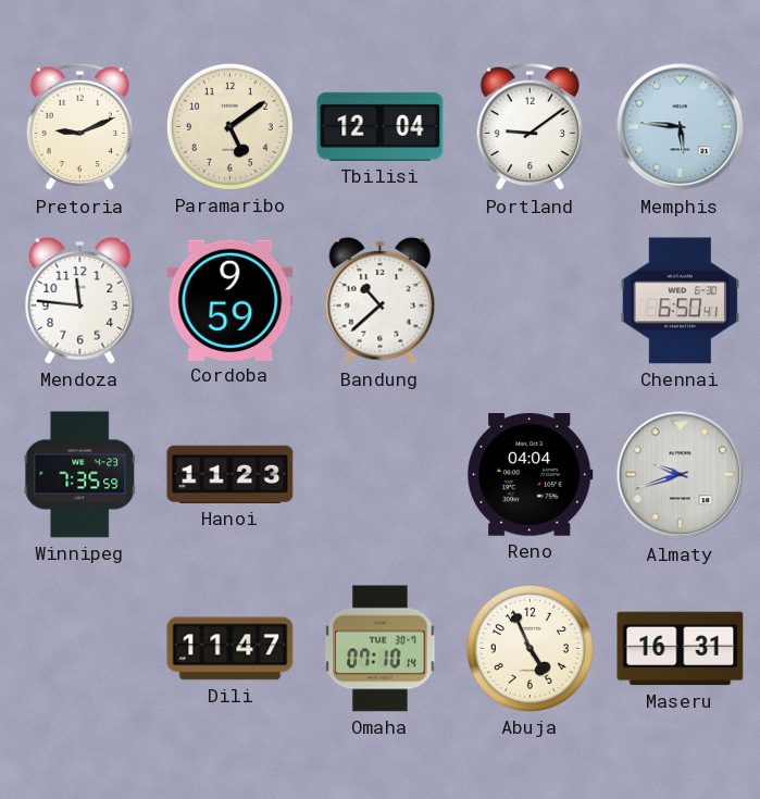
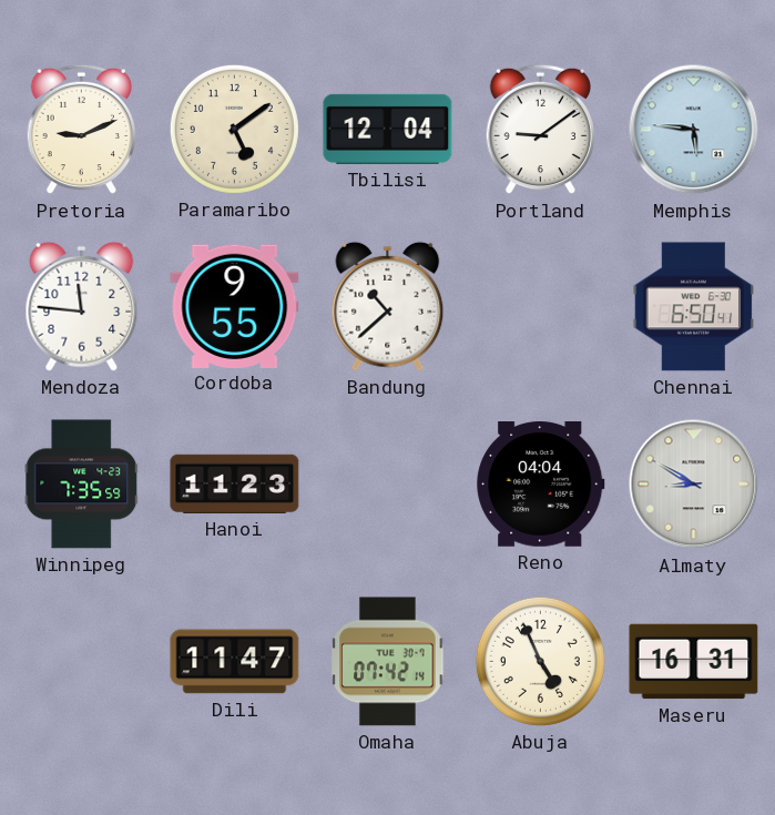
Cordoba: 9:59 -> 9:55 (235, 306)
Almaty: 9:42 -> 8:50 (694, 485)
Omaha: 07:10 -> 07:42 (388, 662)
